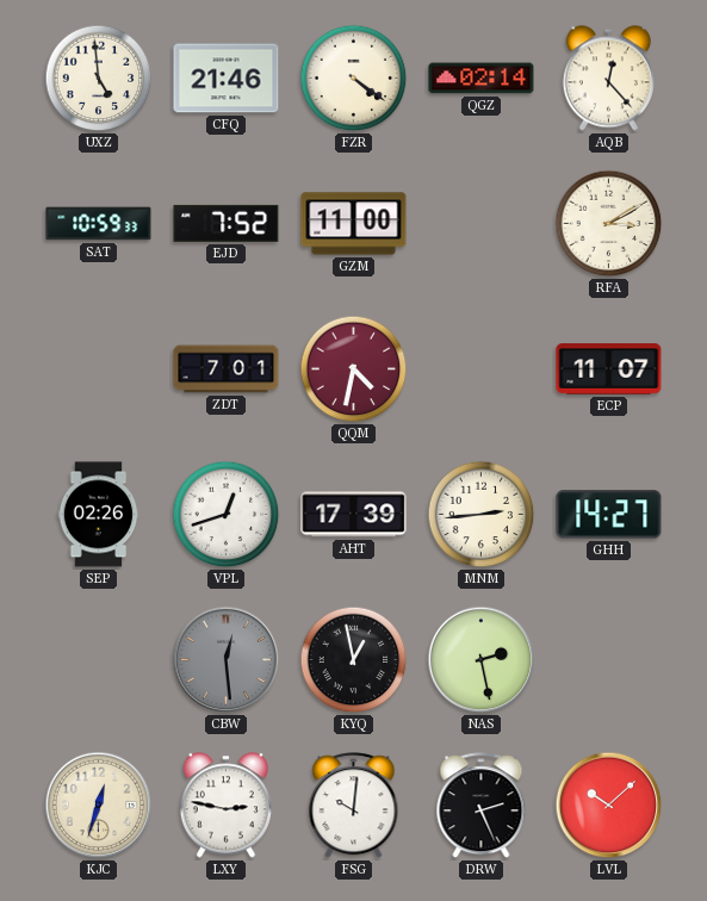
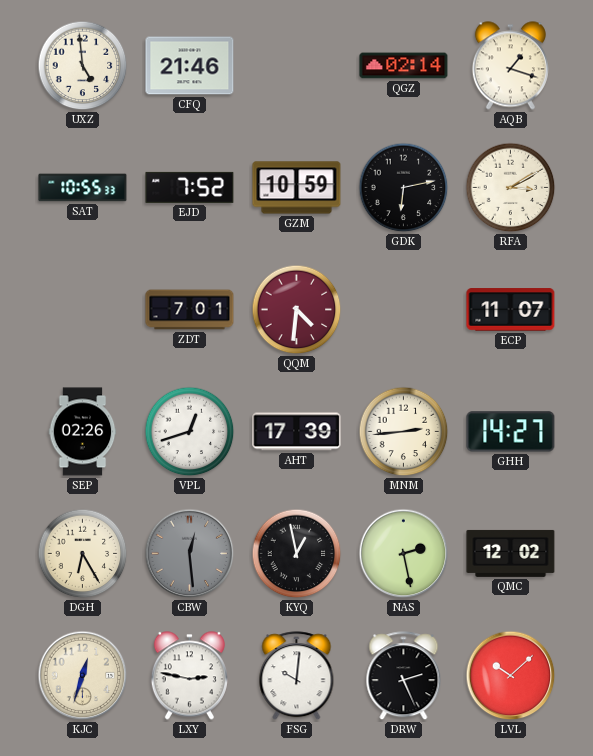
FZR: 4:21 -> none (354, 79)
AQB: 12:23 -> 1:18 (510, 66)
SAT: 10:59 -> 10:55 (83, 188)
GZM: 11:00 -> 10:59 (297, 188)
GDK: none -> 6:13 (404, 188)
QQM: 4:32 -> 4:31 (297, 310)
DGH: none -> 6:25 (83, 554)
QMC: none -> 12:02 (511, 553)
